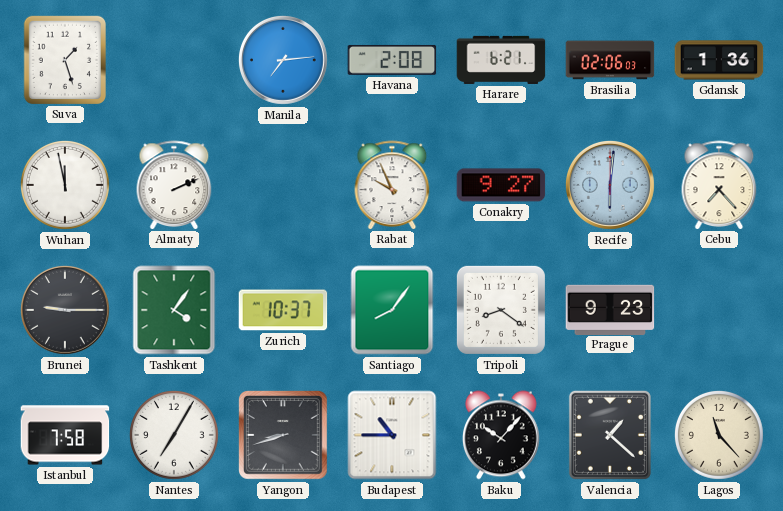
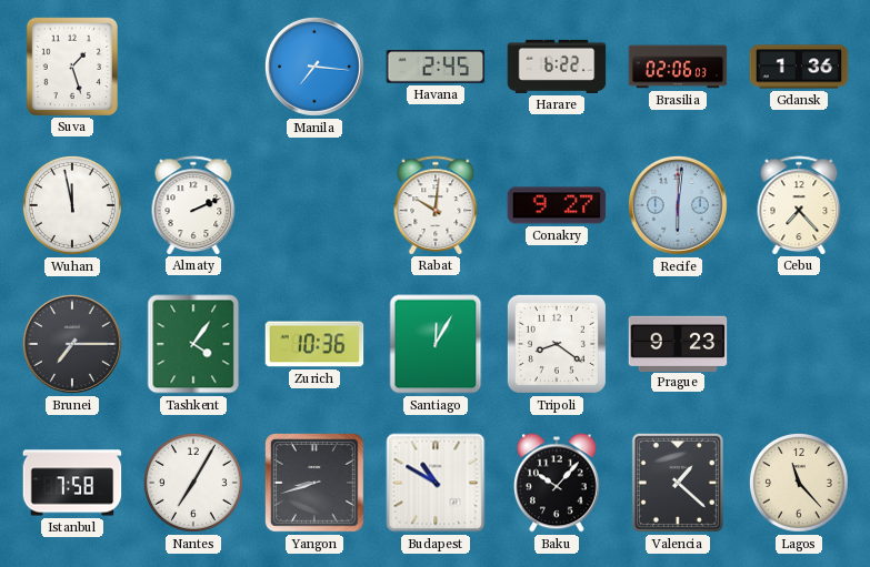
Manila: 7:14 -> 7:16 (314, 67)
Havana: 2:08 -> 2:45 (436, 67)
Harare: 6:21 -> 6:22 (557, 67)
Rabat: 9:56 -> 10:01 (436, 205)
Brunei: 9:15 -> 7:15 (72, 344)
Zurich: 10:37 -> 10:36 (314, 344)
Santiago: 8:06 -> 12:05 (436, 344)
Budapest: 10:45 -> 10:50 (436, 483)
